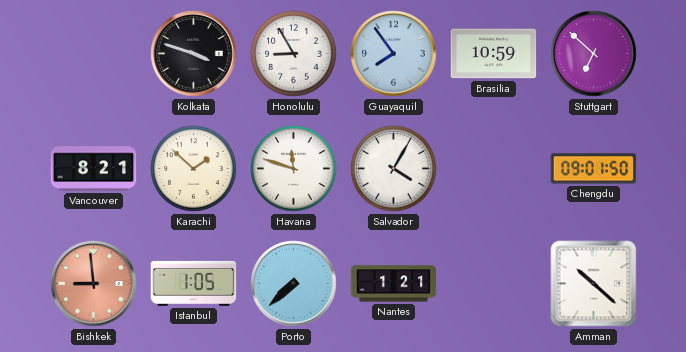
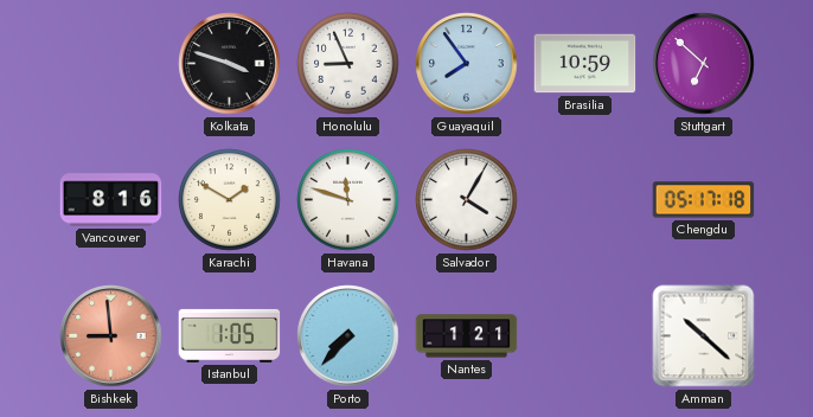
Honolulu: 8:55 -> 8:56 (348, 64)
Vancouver: 8:21 -> 8:16 (111, 200)
Karachi: 1:52 -> 1:50 (230, 200)
Chengdu: 09:01 -> 05:17 (704, 200)
Porto: 7:38 -> 7:37 (348, 336)
